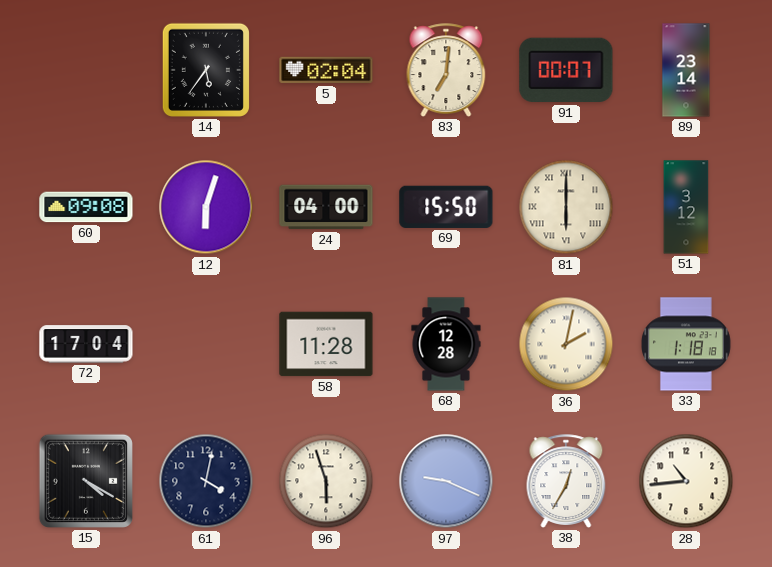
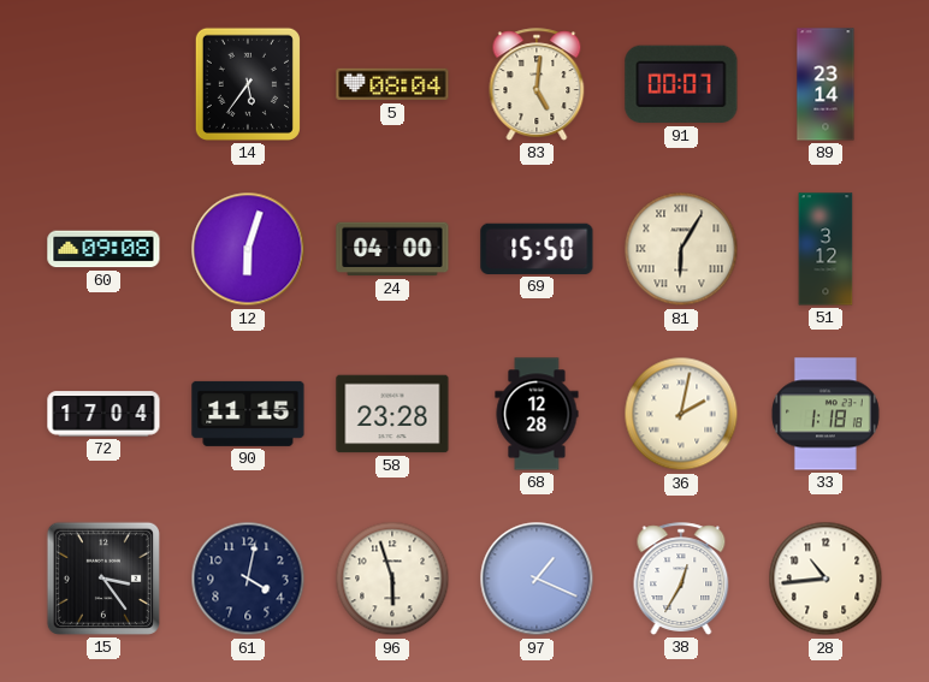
5: 02:04 -> 08:04 (392, 84)
83: 7:01 -> 5:01 (537, 84)
81: 6:00 -> 6:05 (681, 249)
90: none -> 11:15 (248, 414)
58: 11:28 -> 23:28 (392, 414)
15: 4:20 -> 3:24 (103, 579)
97: 9:19 -> 1:19 (537, 579)
